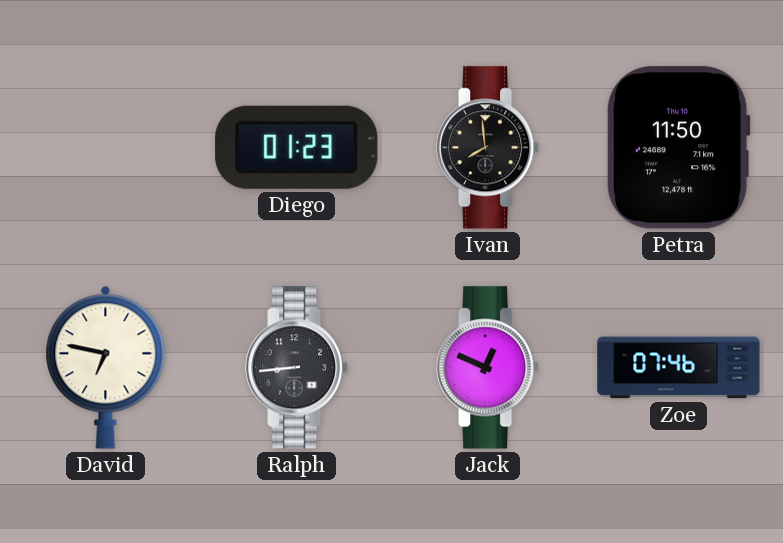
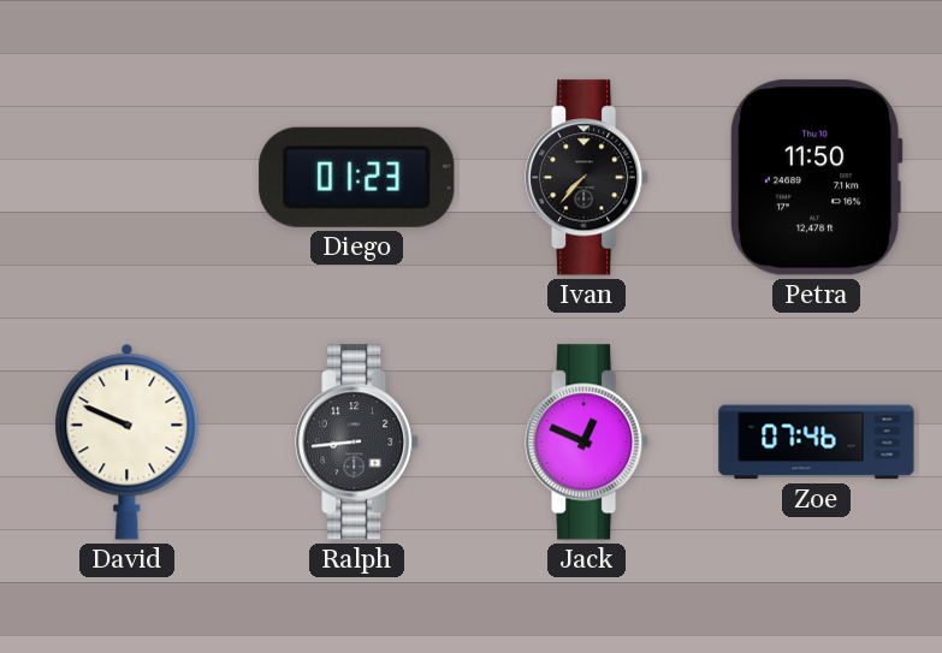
Ivan: 7:59 -> 7:37 (587, 178)
David: 6:47 -> 9:49 (128, 441)
